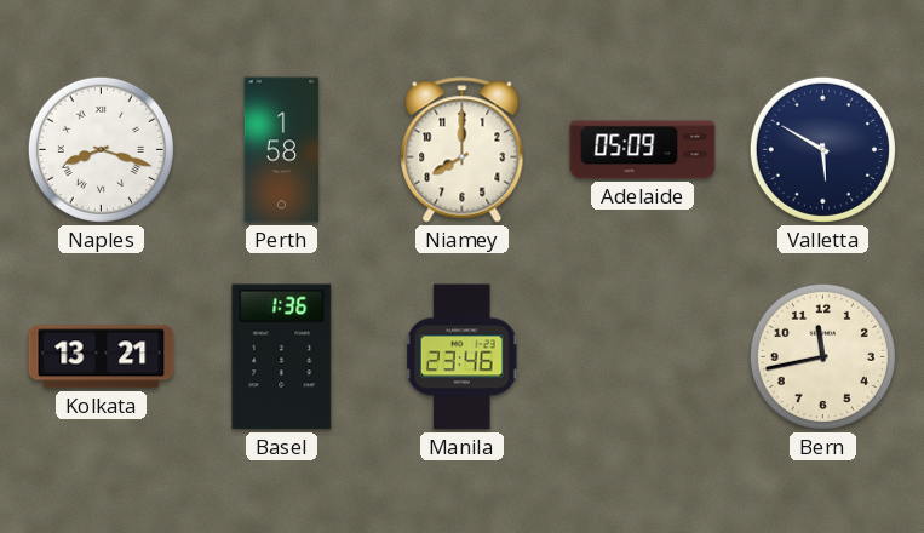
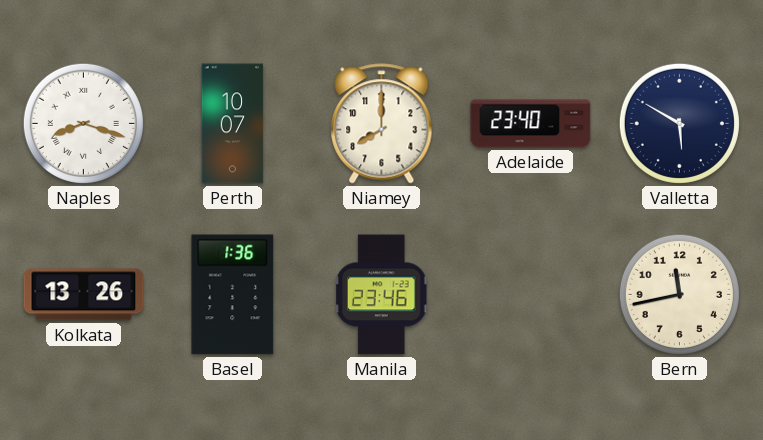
Perth: 1:58 -> 10:07 (233, 124)
Adelaide: 05:09 -> 23:40 (531, 124)
Kolkata: 13:21 -> 13:26 (84, 295)
